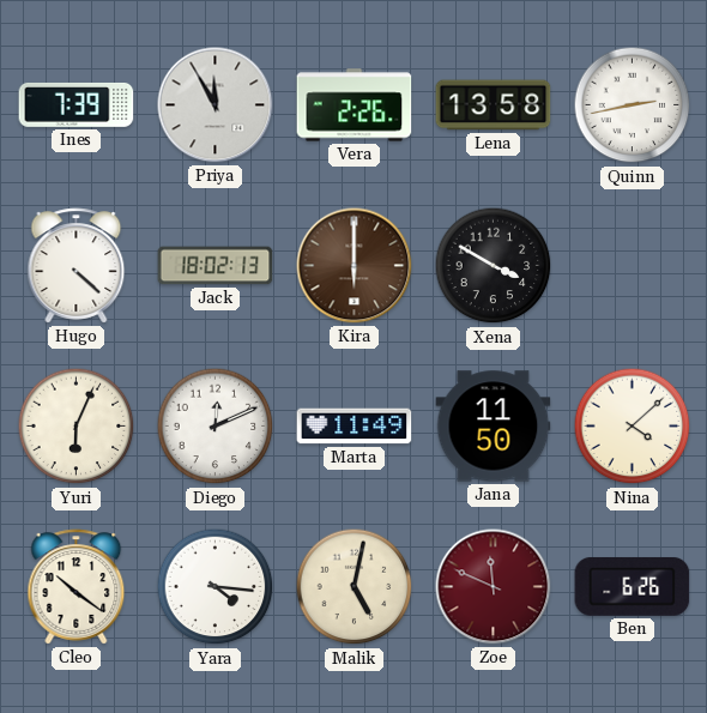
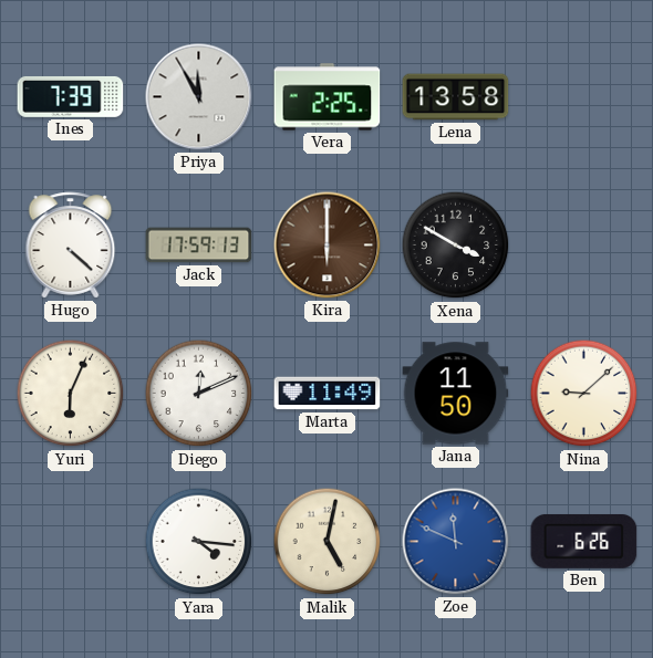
Vera: 2:26 -> 2:25 (328, 97)
Quinn: 2:43 -> none (633, 105)
Jack: 18:02 -> 17:59 (199, 246)
Nina: 4:08 -> 9:08 (584, 394)
Cleo: 10:21 -> none (77, 587)
Zoe dial: burgundy -> blue (456, 542)
